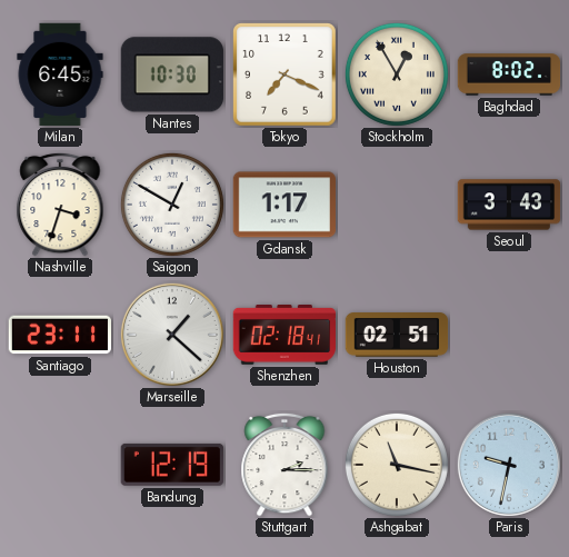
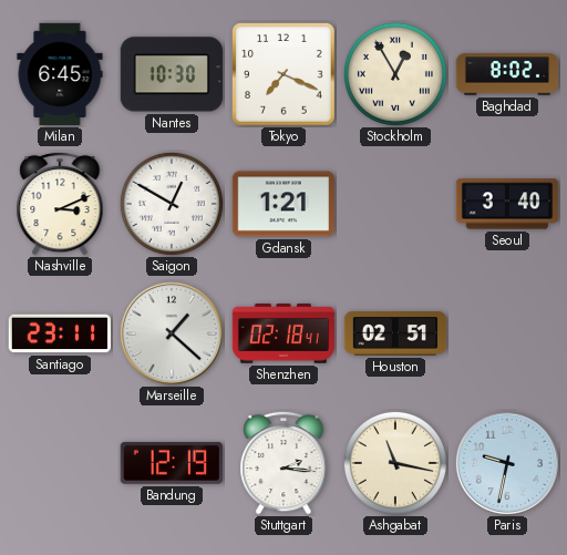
Nashville: 3:33 -> 3:11 (60, 204)
Gdansk: 1:17 -> 1:21 (282, 204)
Seoul: 3:43 -> 3:40 (507, 204)
Stuttgart: 2:15 -> 2:16 (283, 463)
